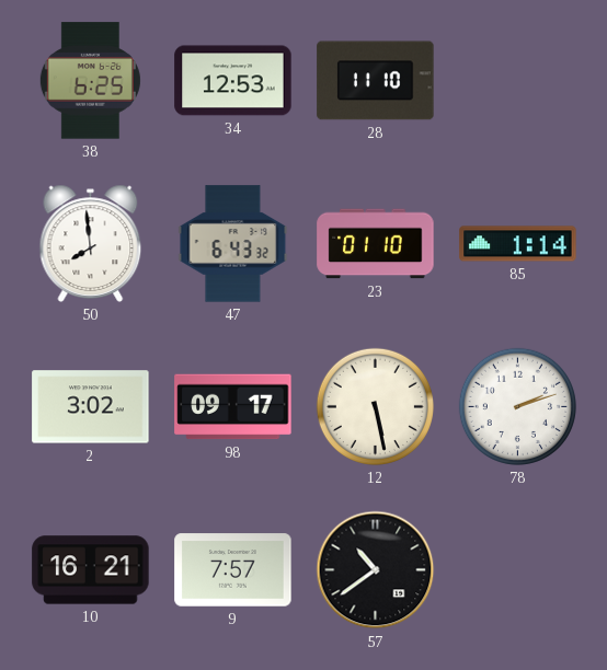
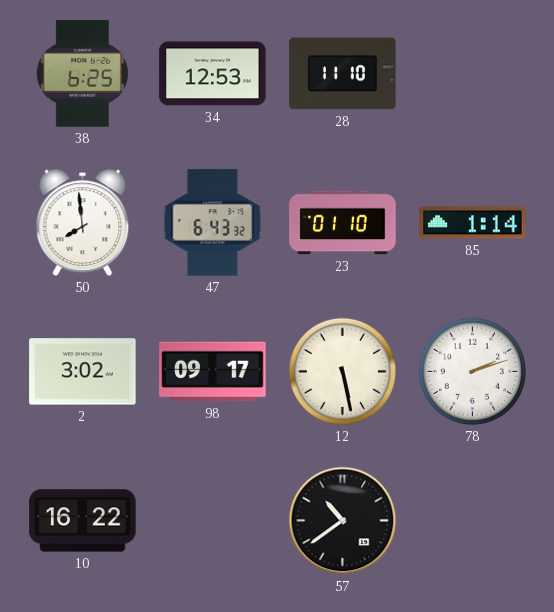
10: 16:21 -> 16:22 (83, 521)
9: 7:57 -> none (233, 570)
